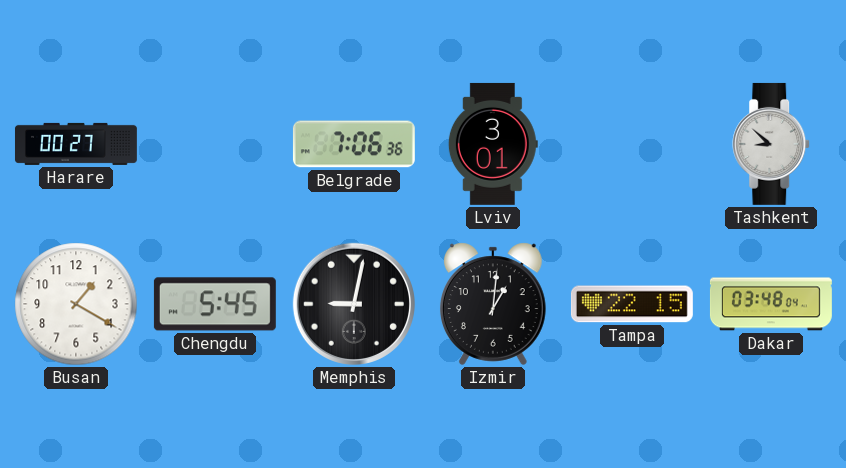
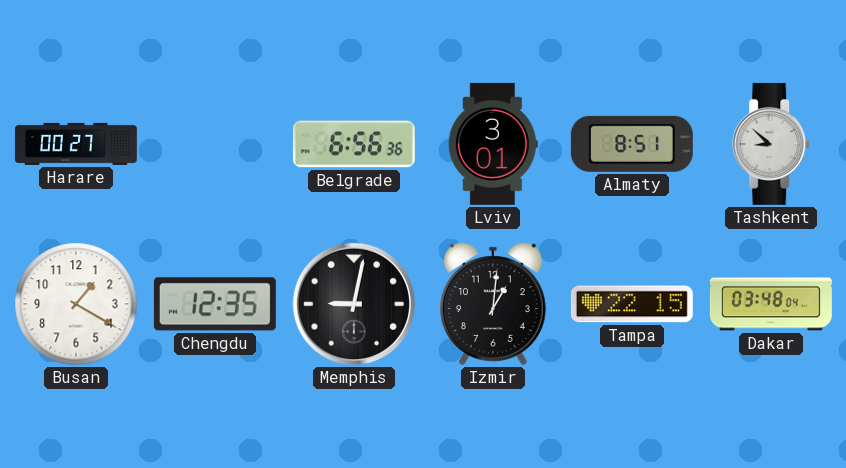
Belgrade: 7:06 -> 6:56 (354, 144)
Almaty: none -> 8:51 (632, 144)
Chengdu: 5:45 -> 12:35 (215, 304)
